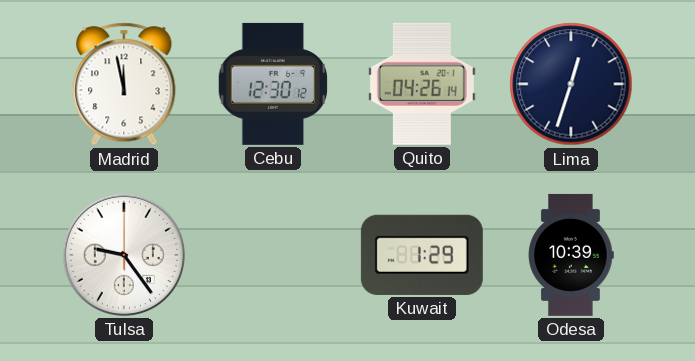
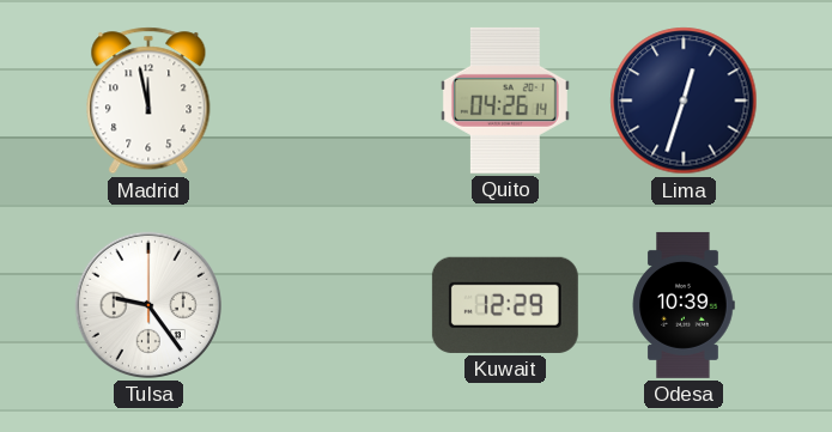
Cebu: 12:30 -> none (272, 84)
Kuwait: 1:29 -> 12:29 (505, 305)
